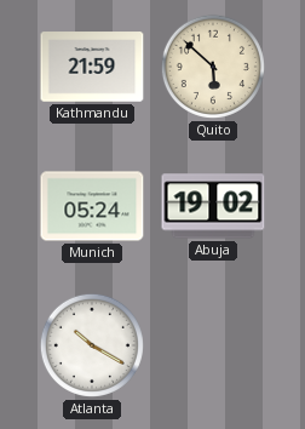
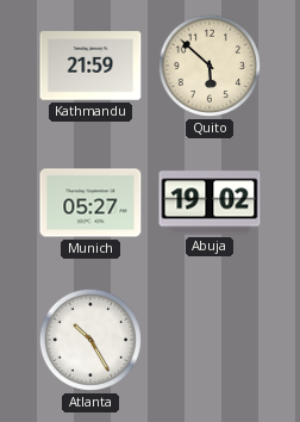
Munich: 05:24 -> 05:27 (90, 203)
Atlanta: 10:20 -> 10:25 (90, 340)
